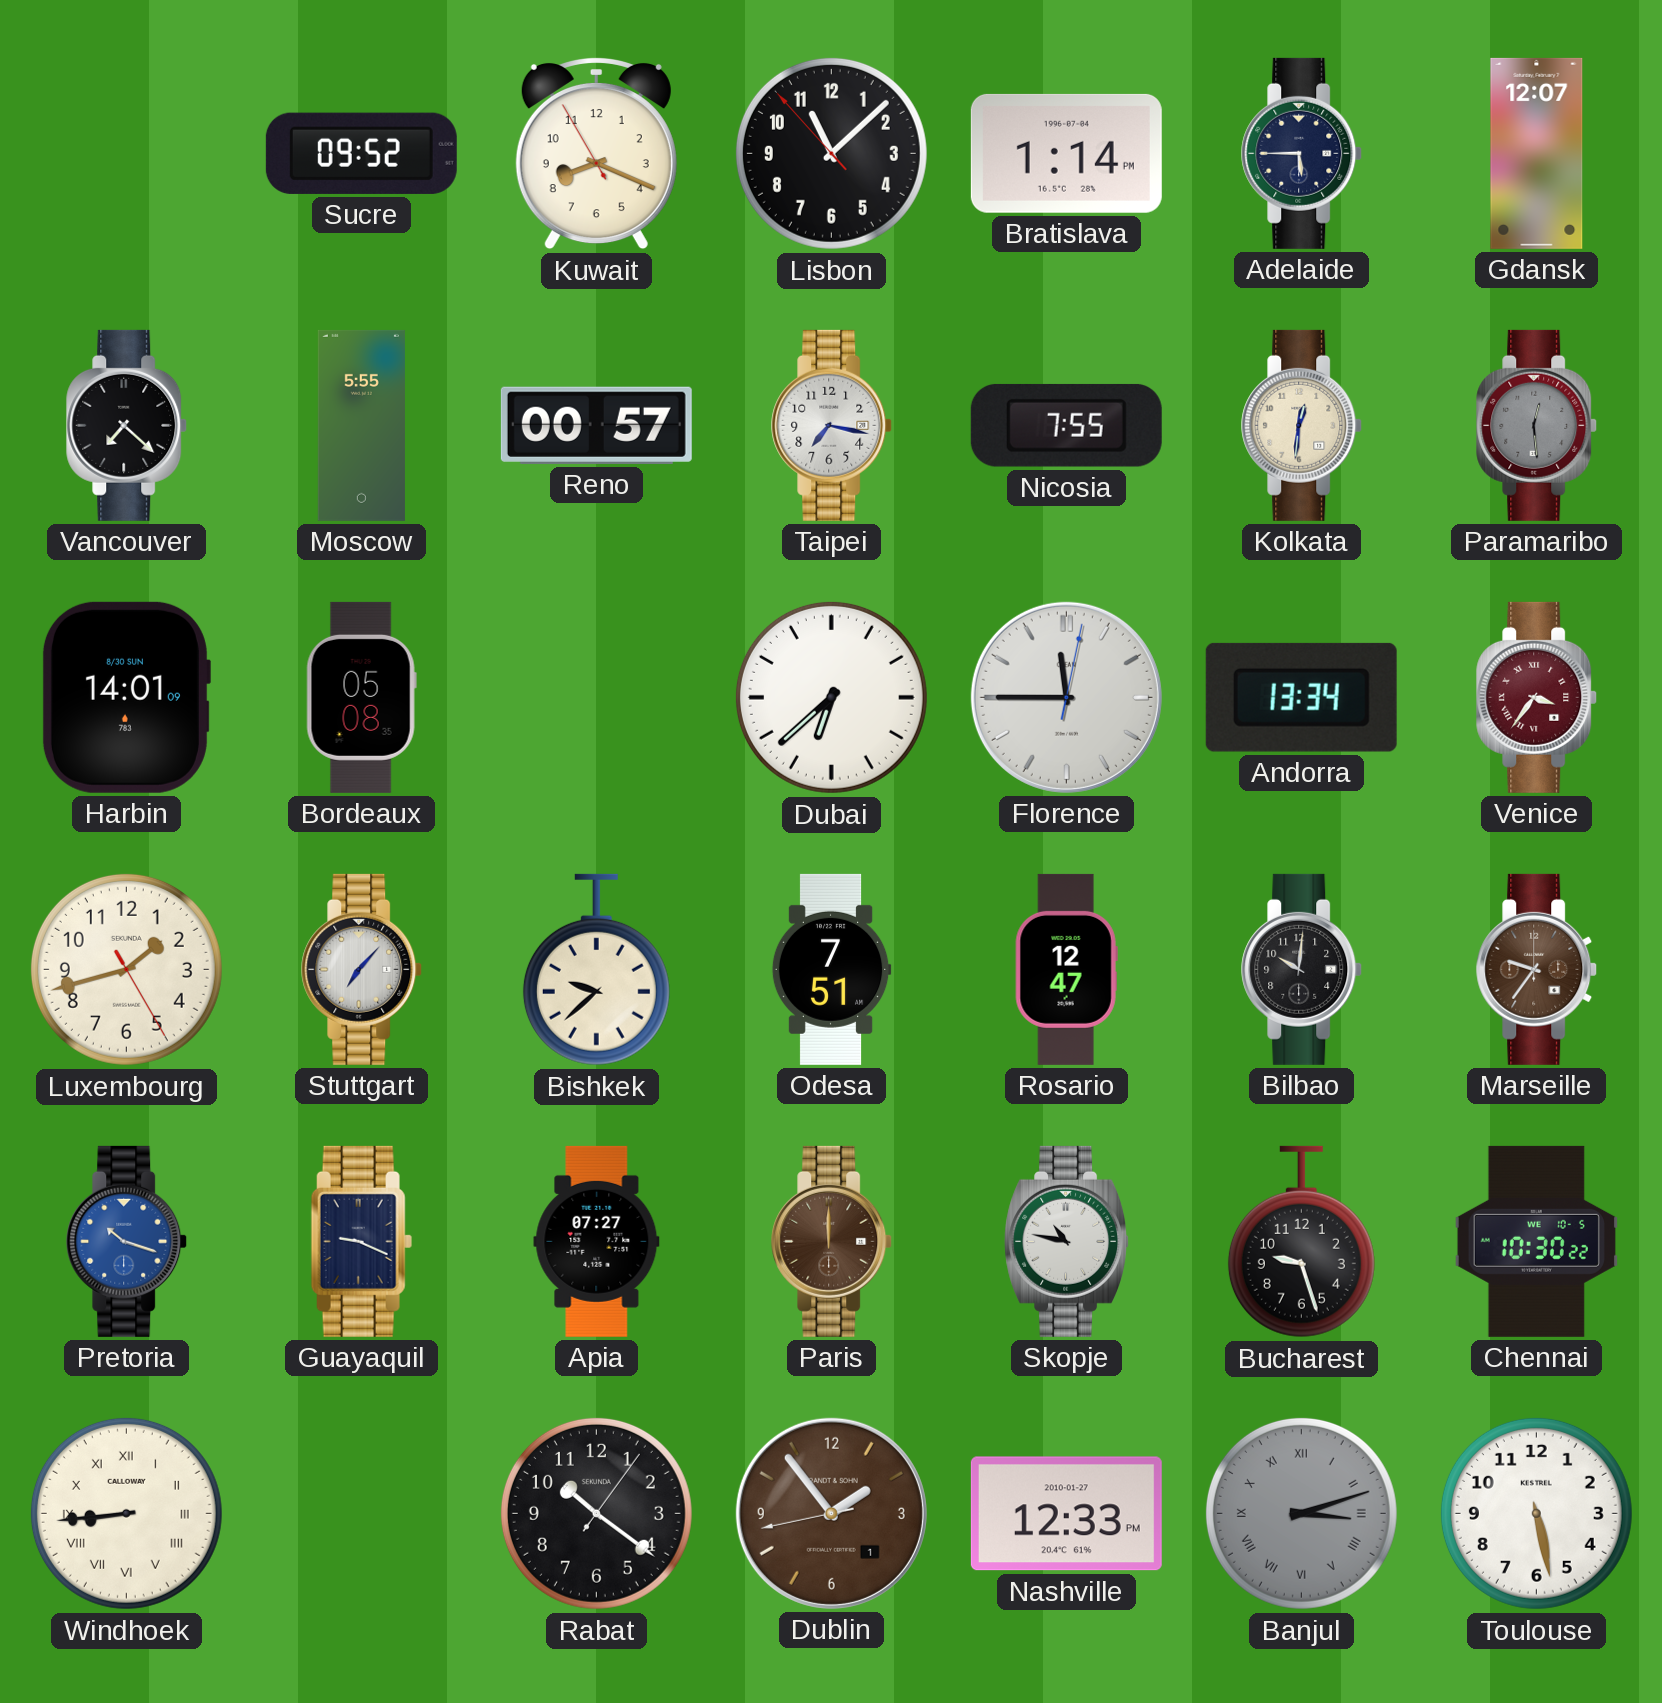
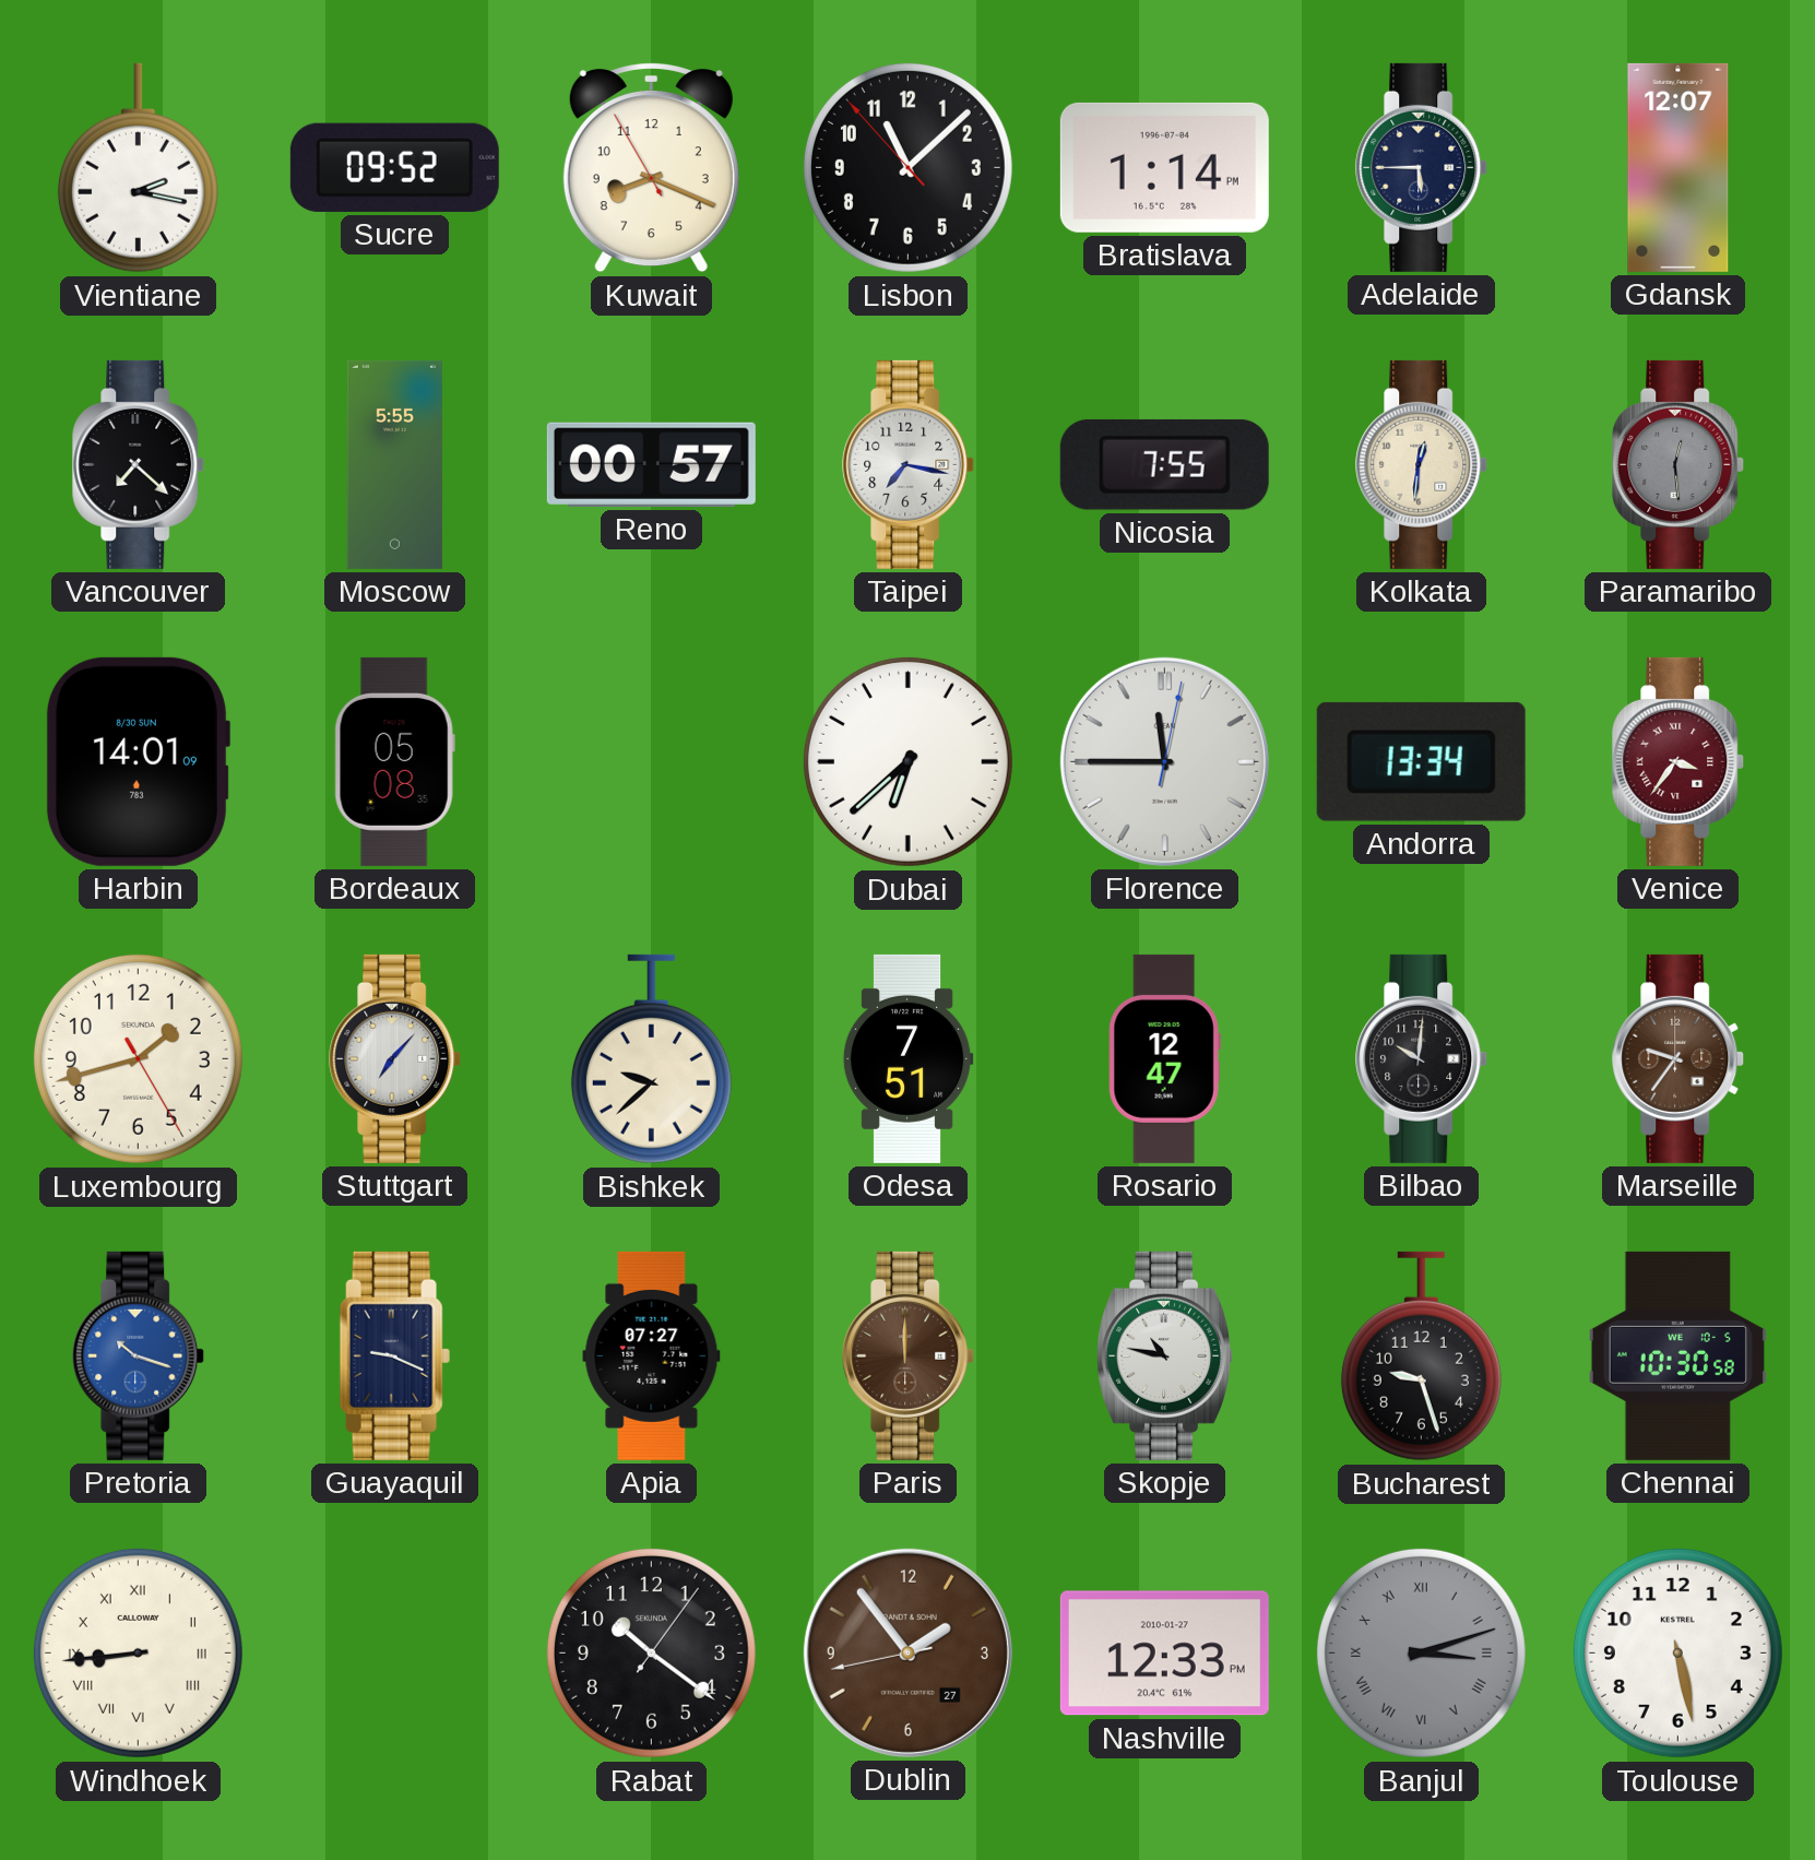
Vientiane: none -> 2:17 (138, 168)
Chennai: 10:30:22 -> 10:30:58 (1677, 1355)
Dublin date: 1 -> 27 (907, 1652)
